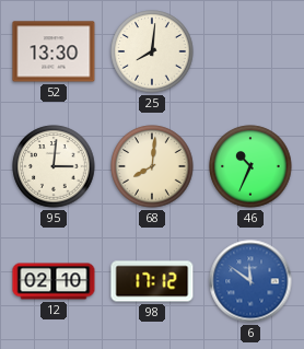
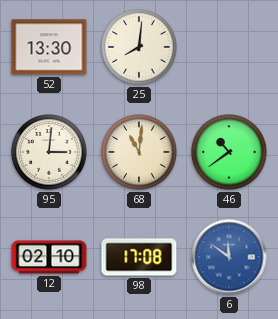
68: 8:01 -> 11:01 (139, 152)
46: 10:34 -> 10:39 (229, 152)
98: 17:12 -> 17:08 (139, 257)
